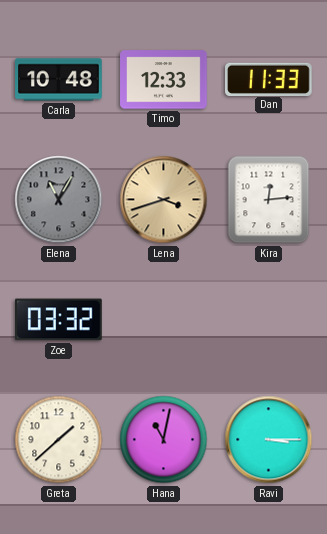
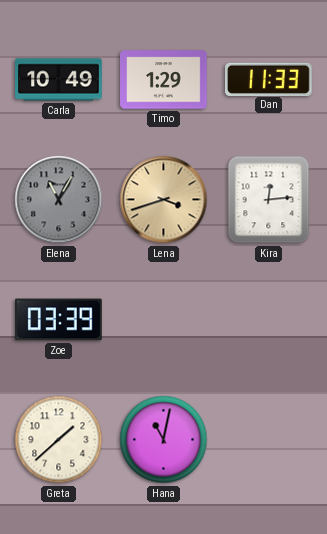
Carla: 10:48 -> 10:49 (59, 80)
Timo: 12:33 -> 1:29 (164, 80)
Zoe: 03:32 -> 03:39 (59, 320)
Ravi: 3:15 -> none (269, 440)
